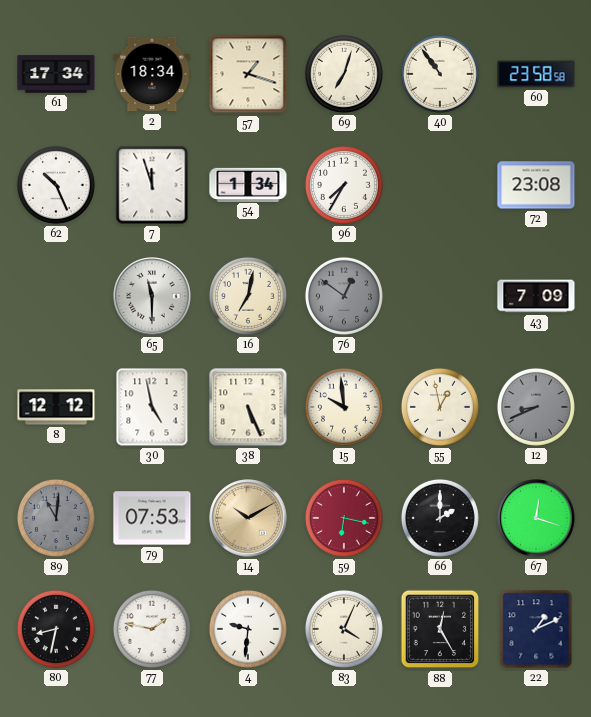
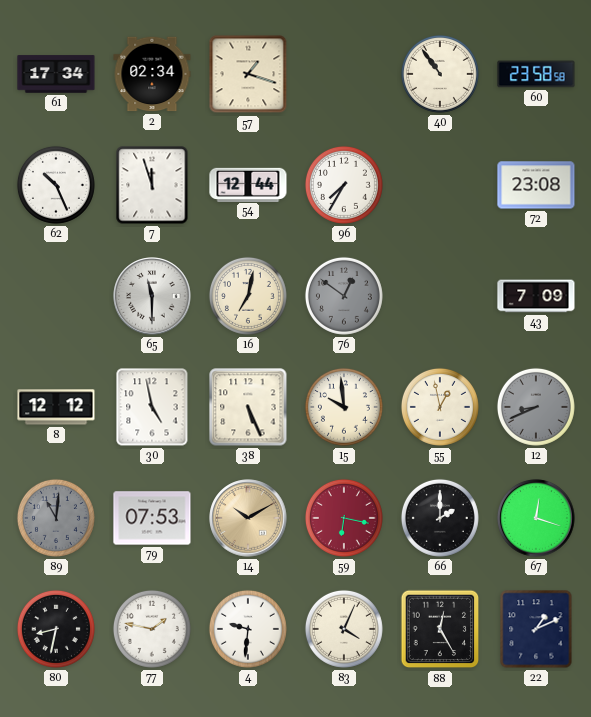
2: 18:34 -> 02:34 (152, 74)
69: 7:03 -> none (344, 74)
54: 1:34 -> 12:44 (248, 184)
